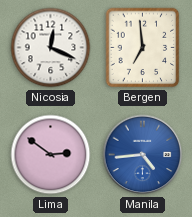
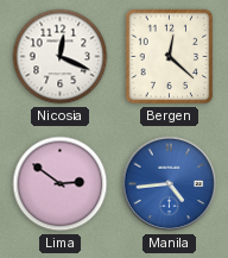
Bergen: 6:59 -> 12:22 (170, 57)
